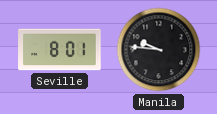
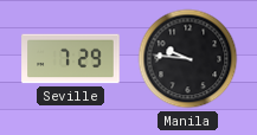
Seville: 8:01 -> 7:29 (71, 59)
